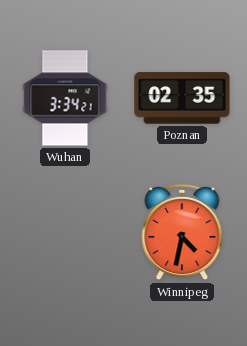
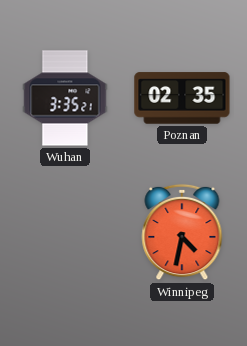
Wuhan: 3:34 -> 3:35 (65, 98)
